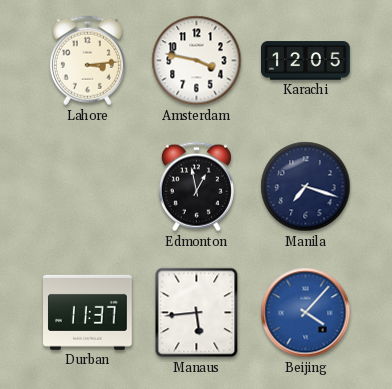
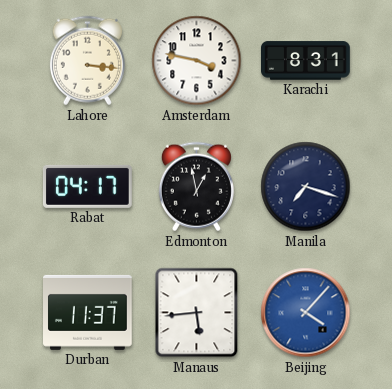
Lahore: 3:14 -> 3:16 (87, 61)
Karachi: 12:05 -> 8:31 (306, 61)
Rabat: none -> 04:17 (87, 186)
